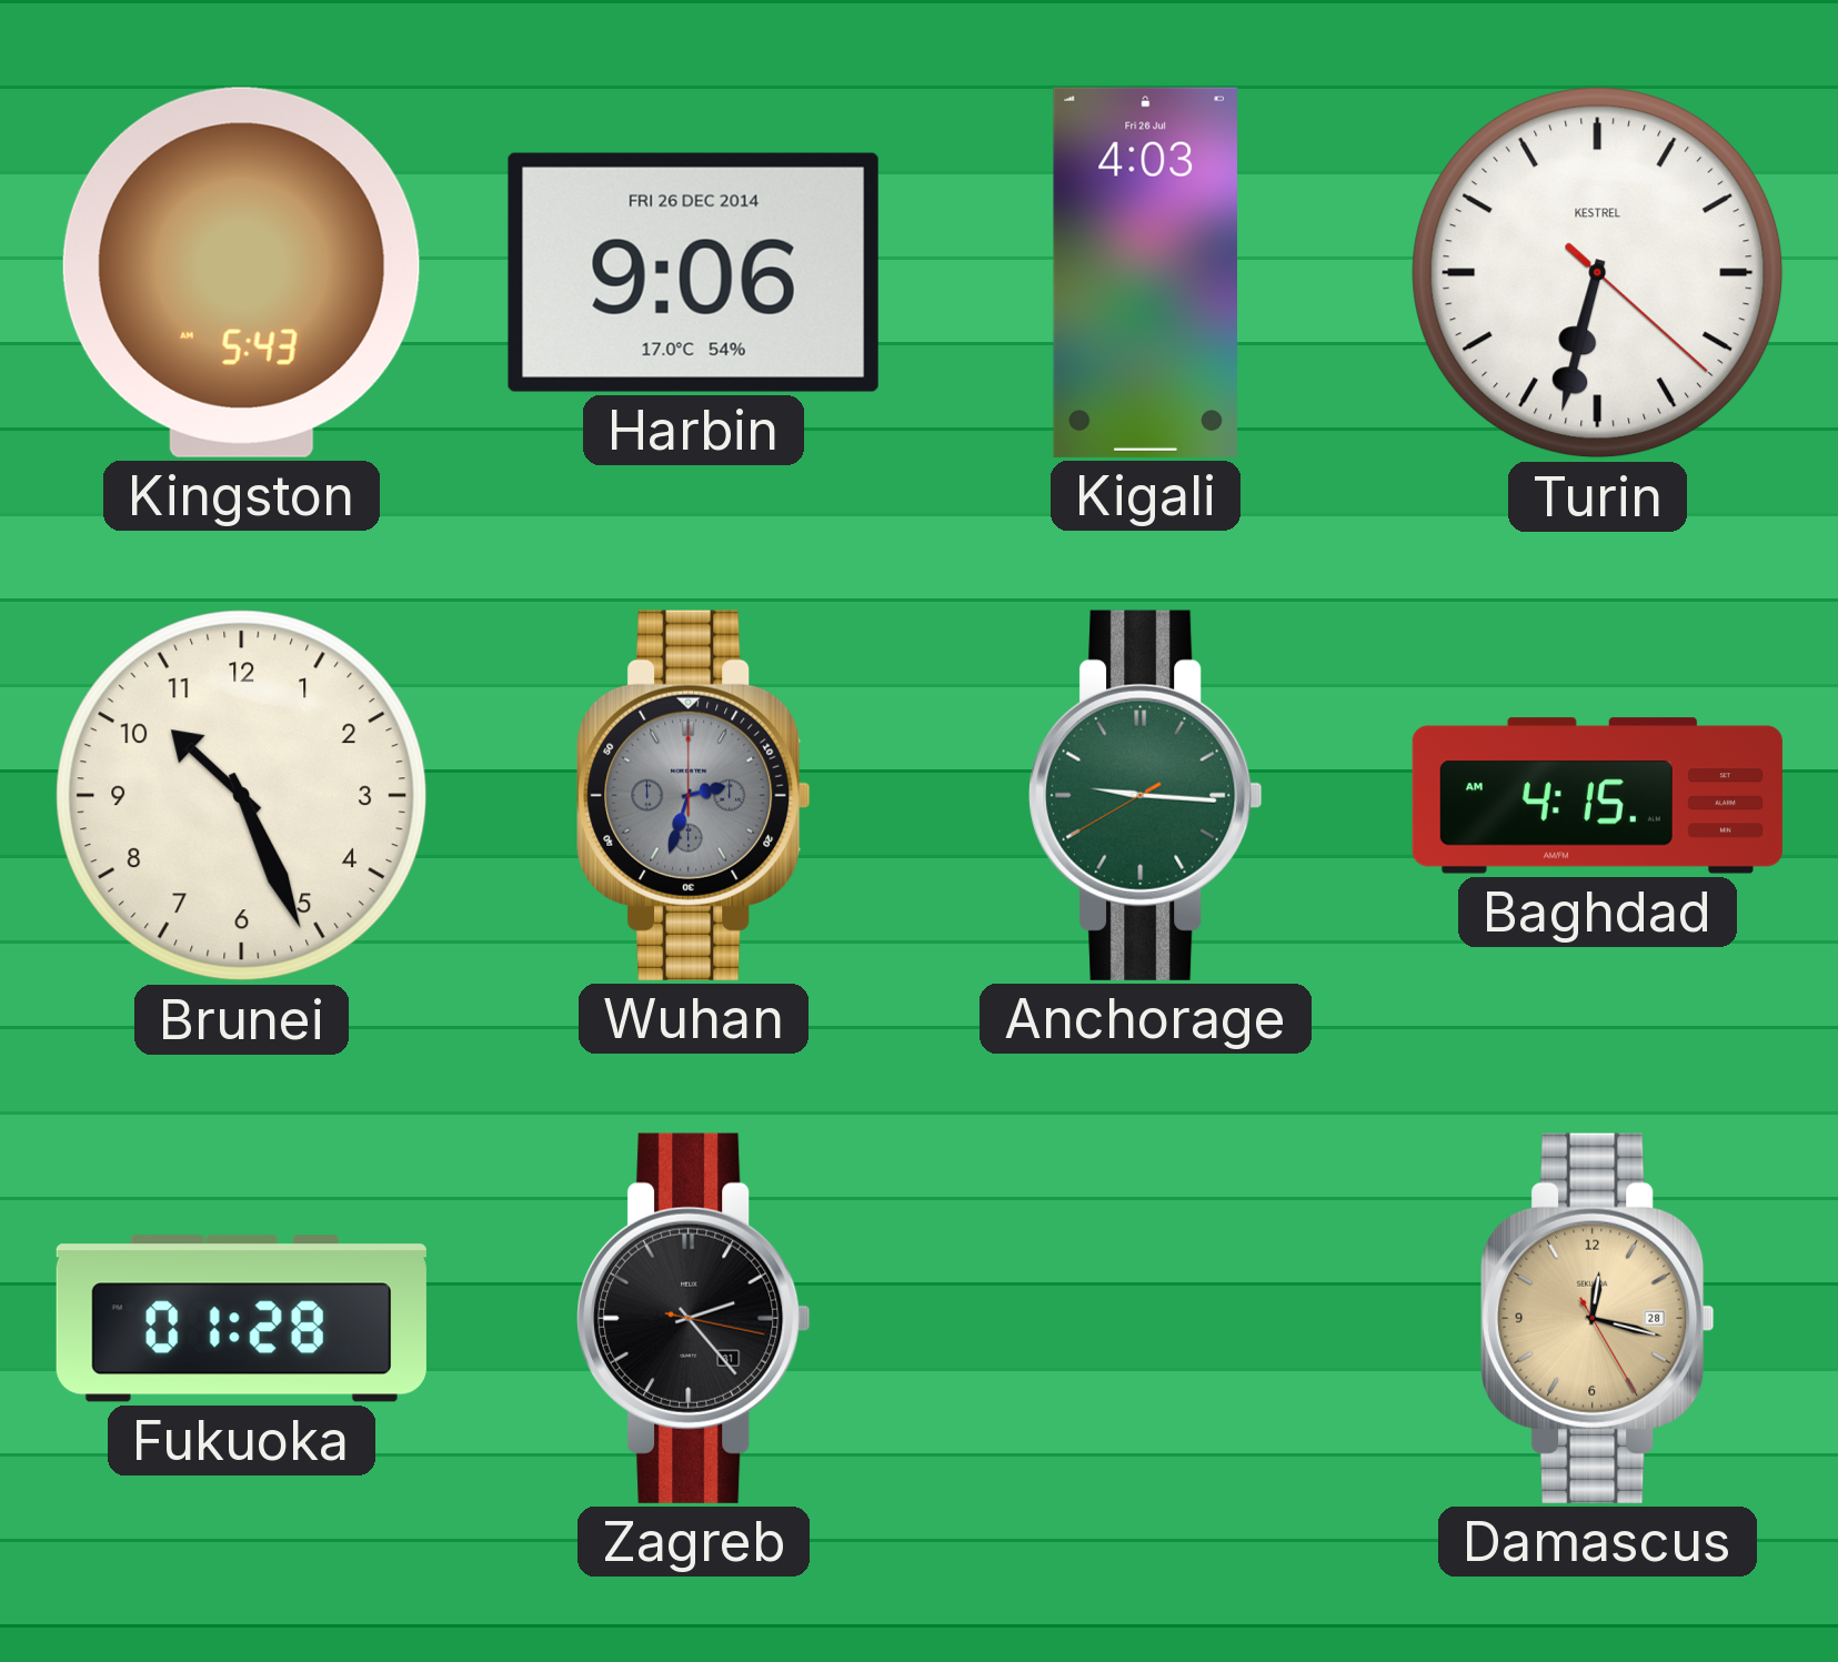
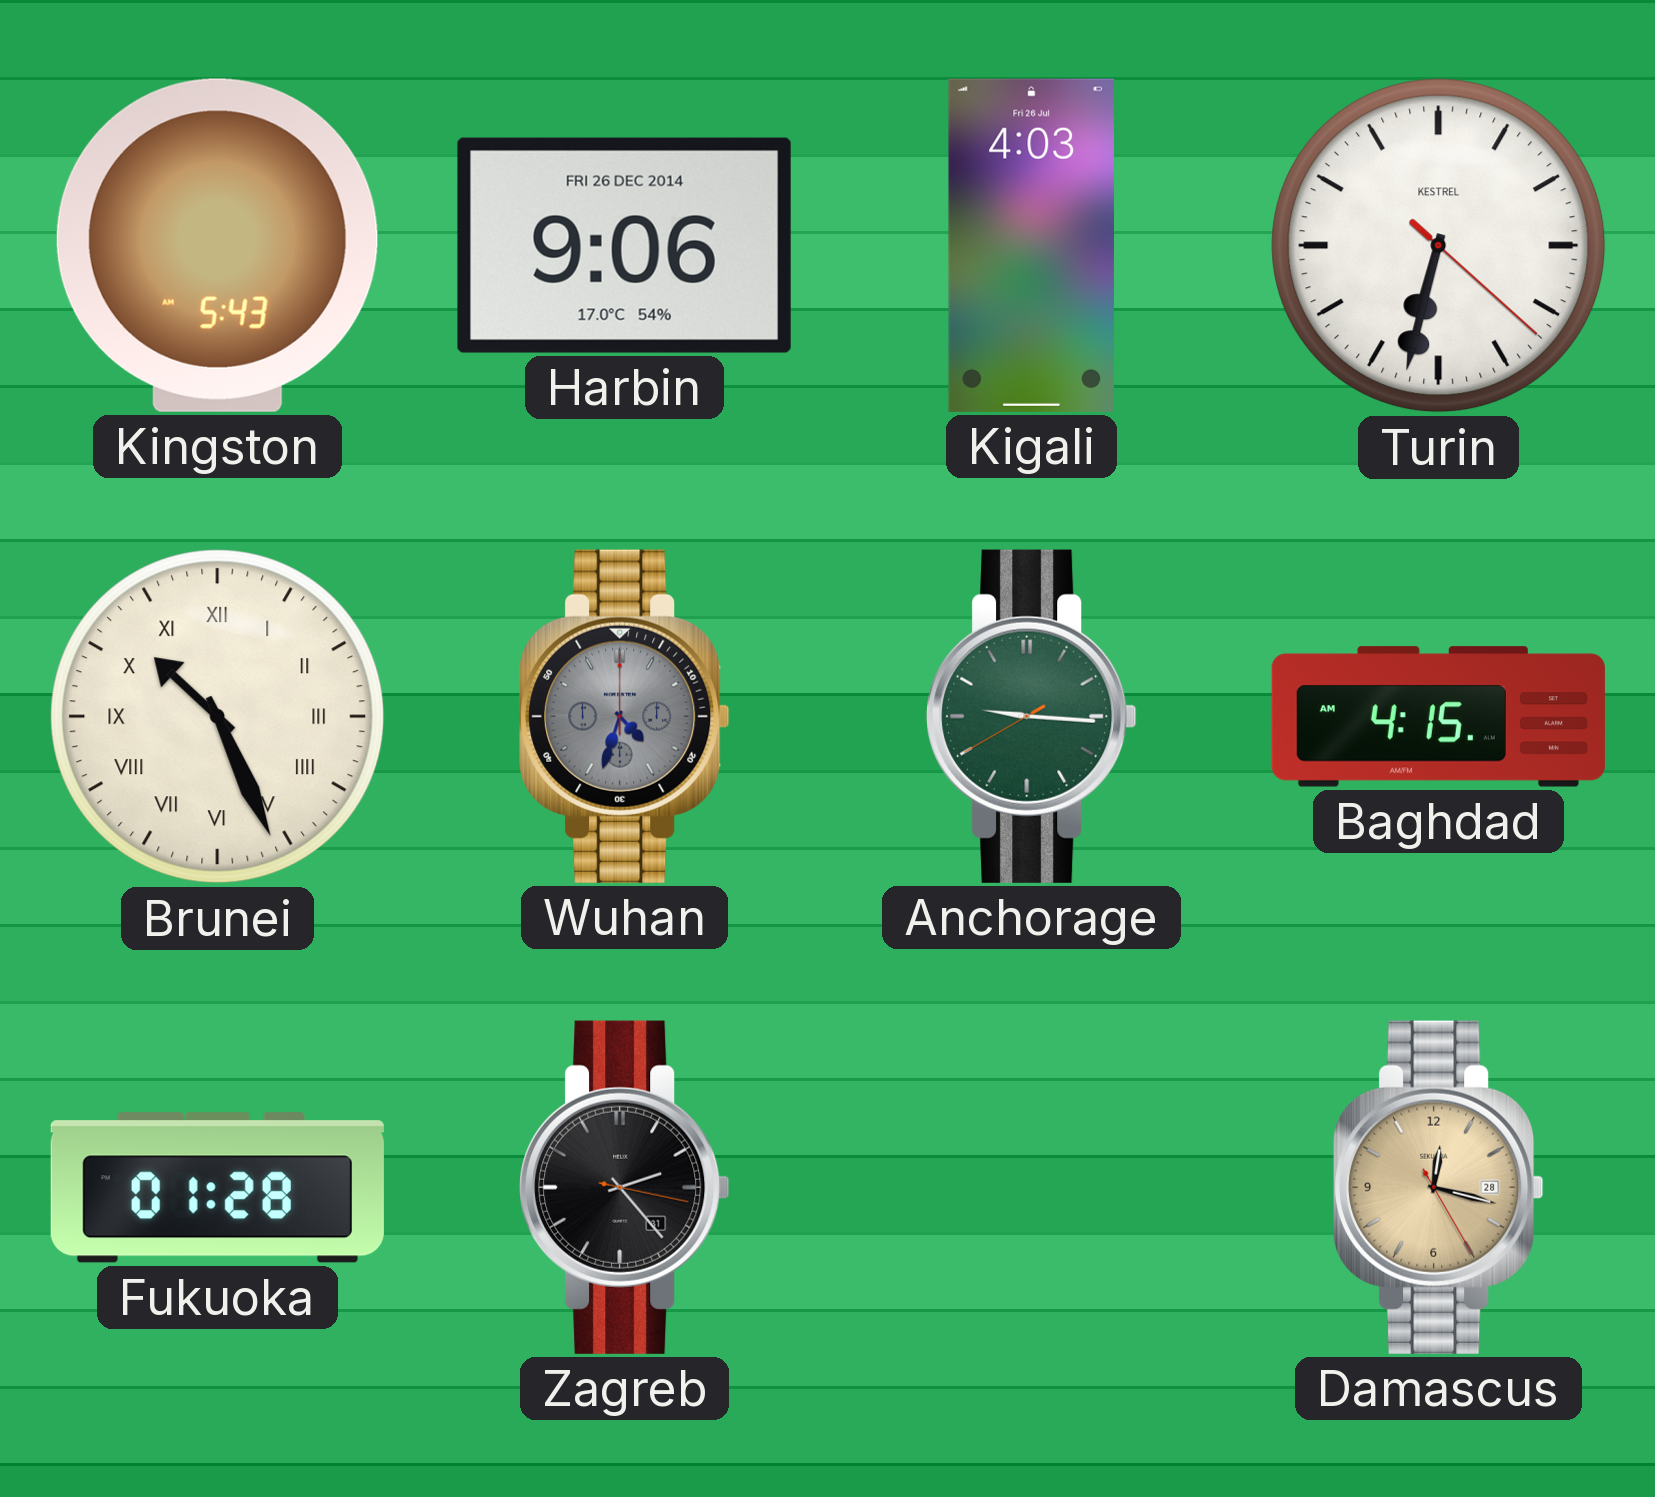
Brunei numerals: Arabic -> Roman (218, 717)
Wuhan: 2:33 -> 4:33 (625, 716)
